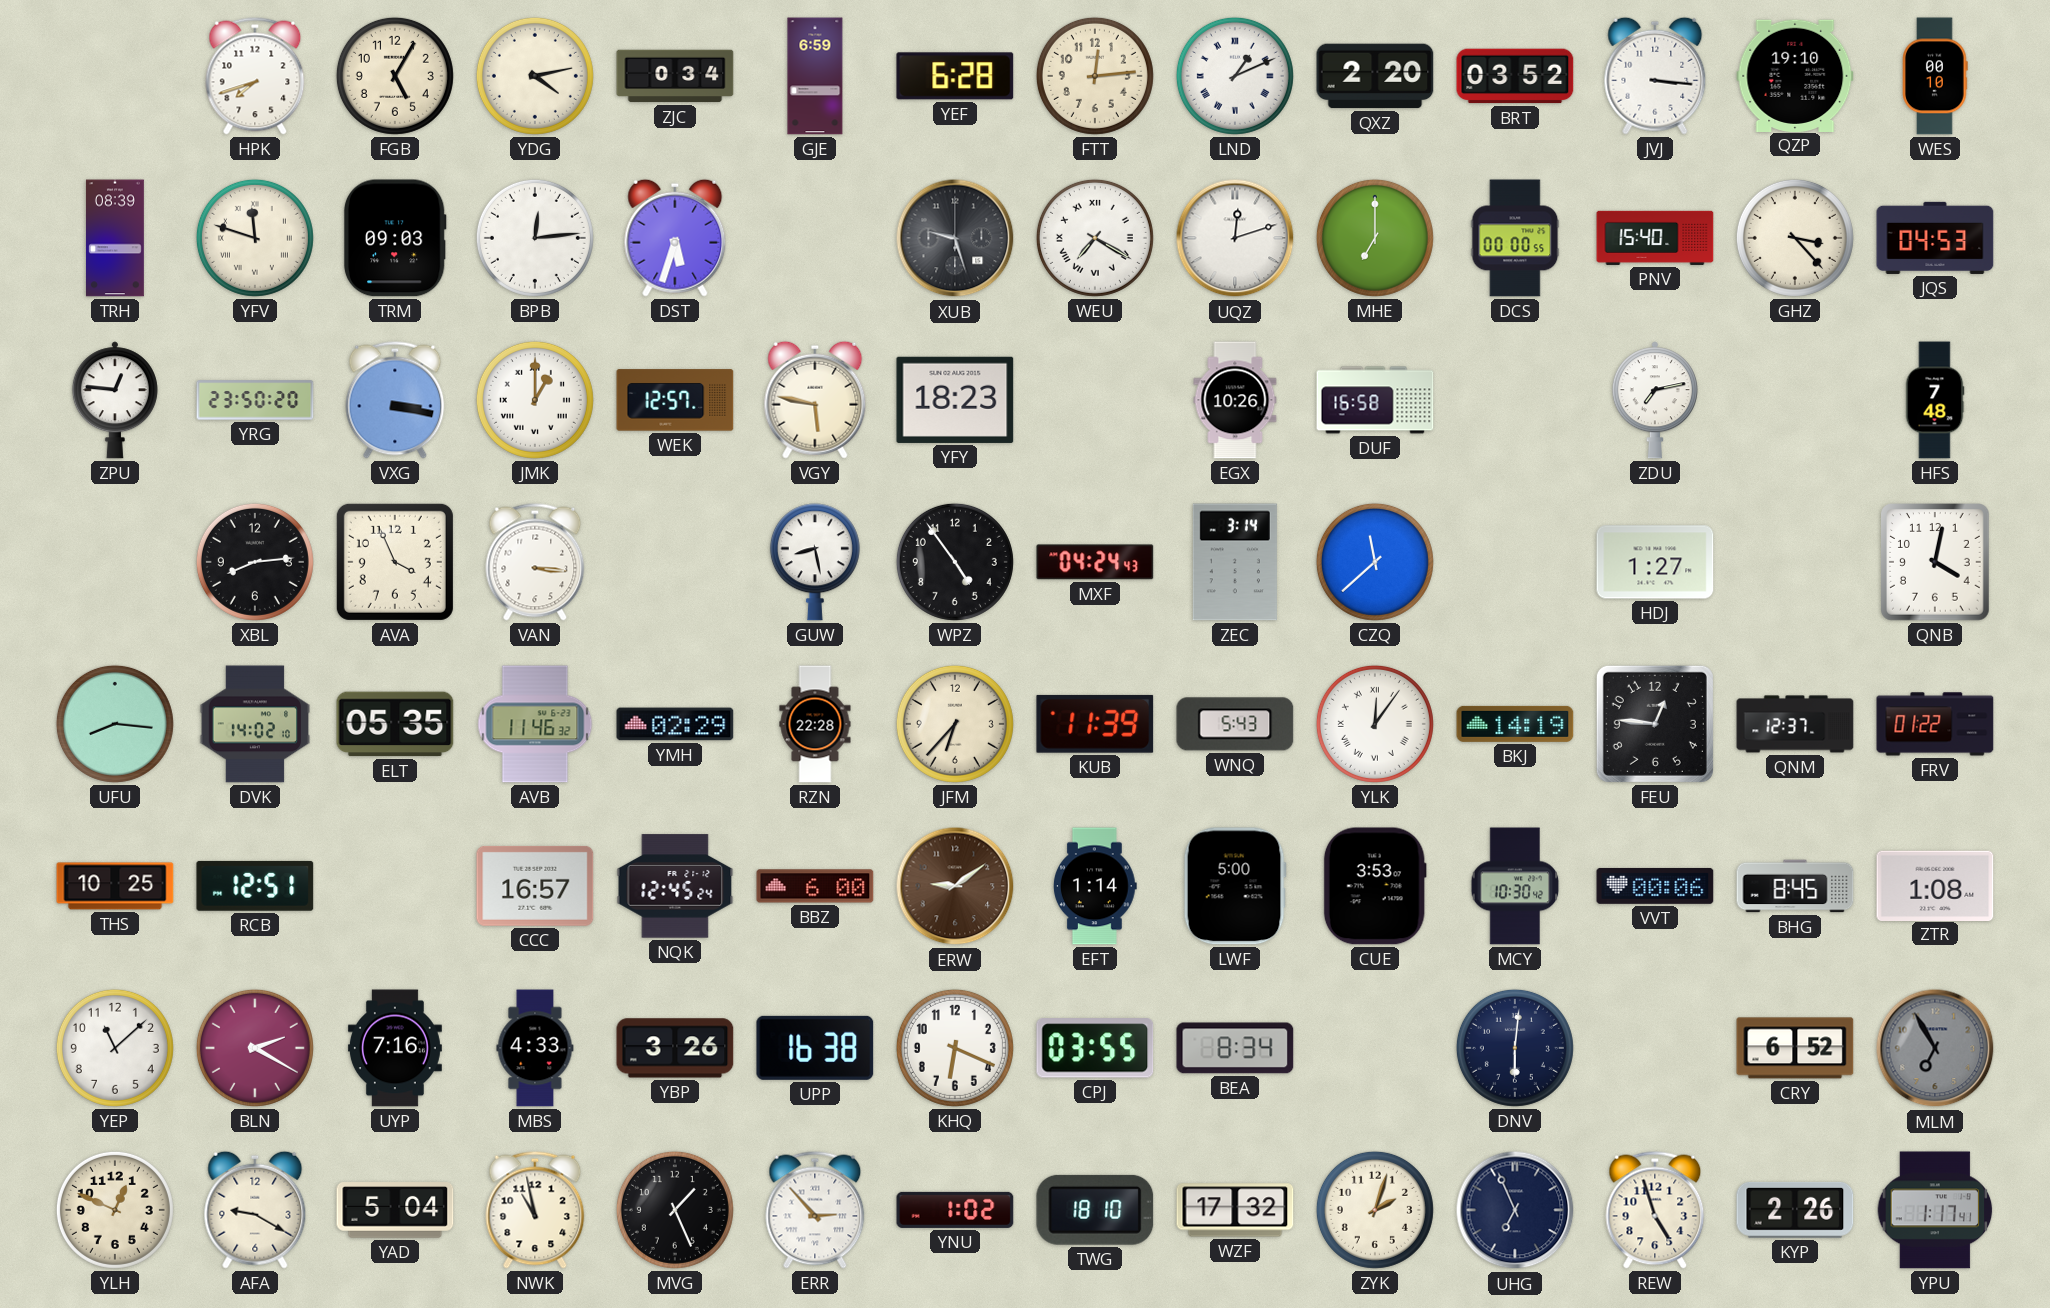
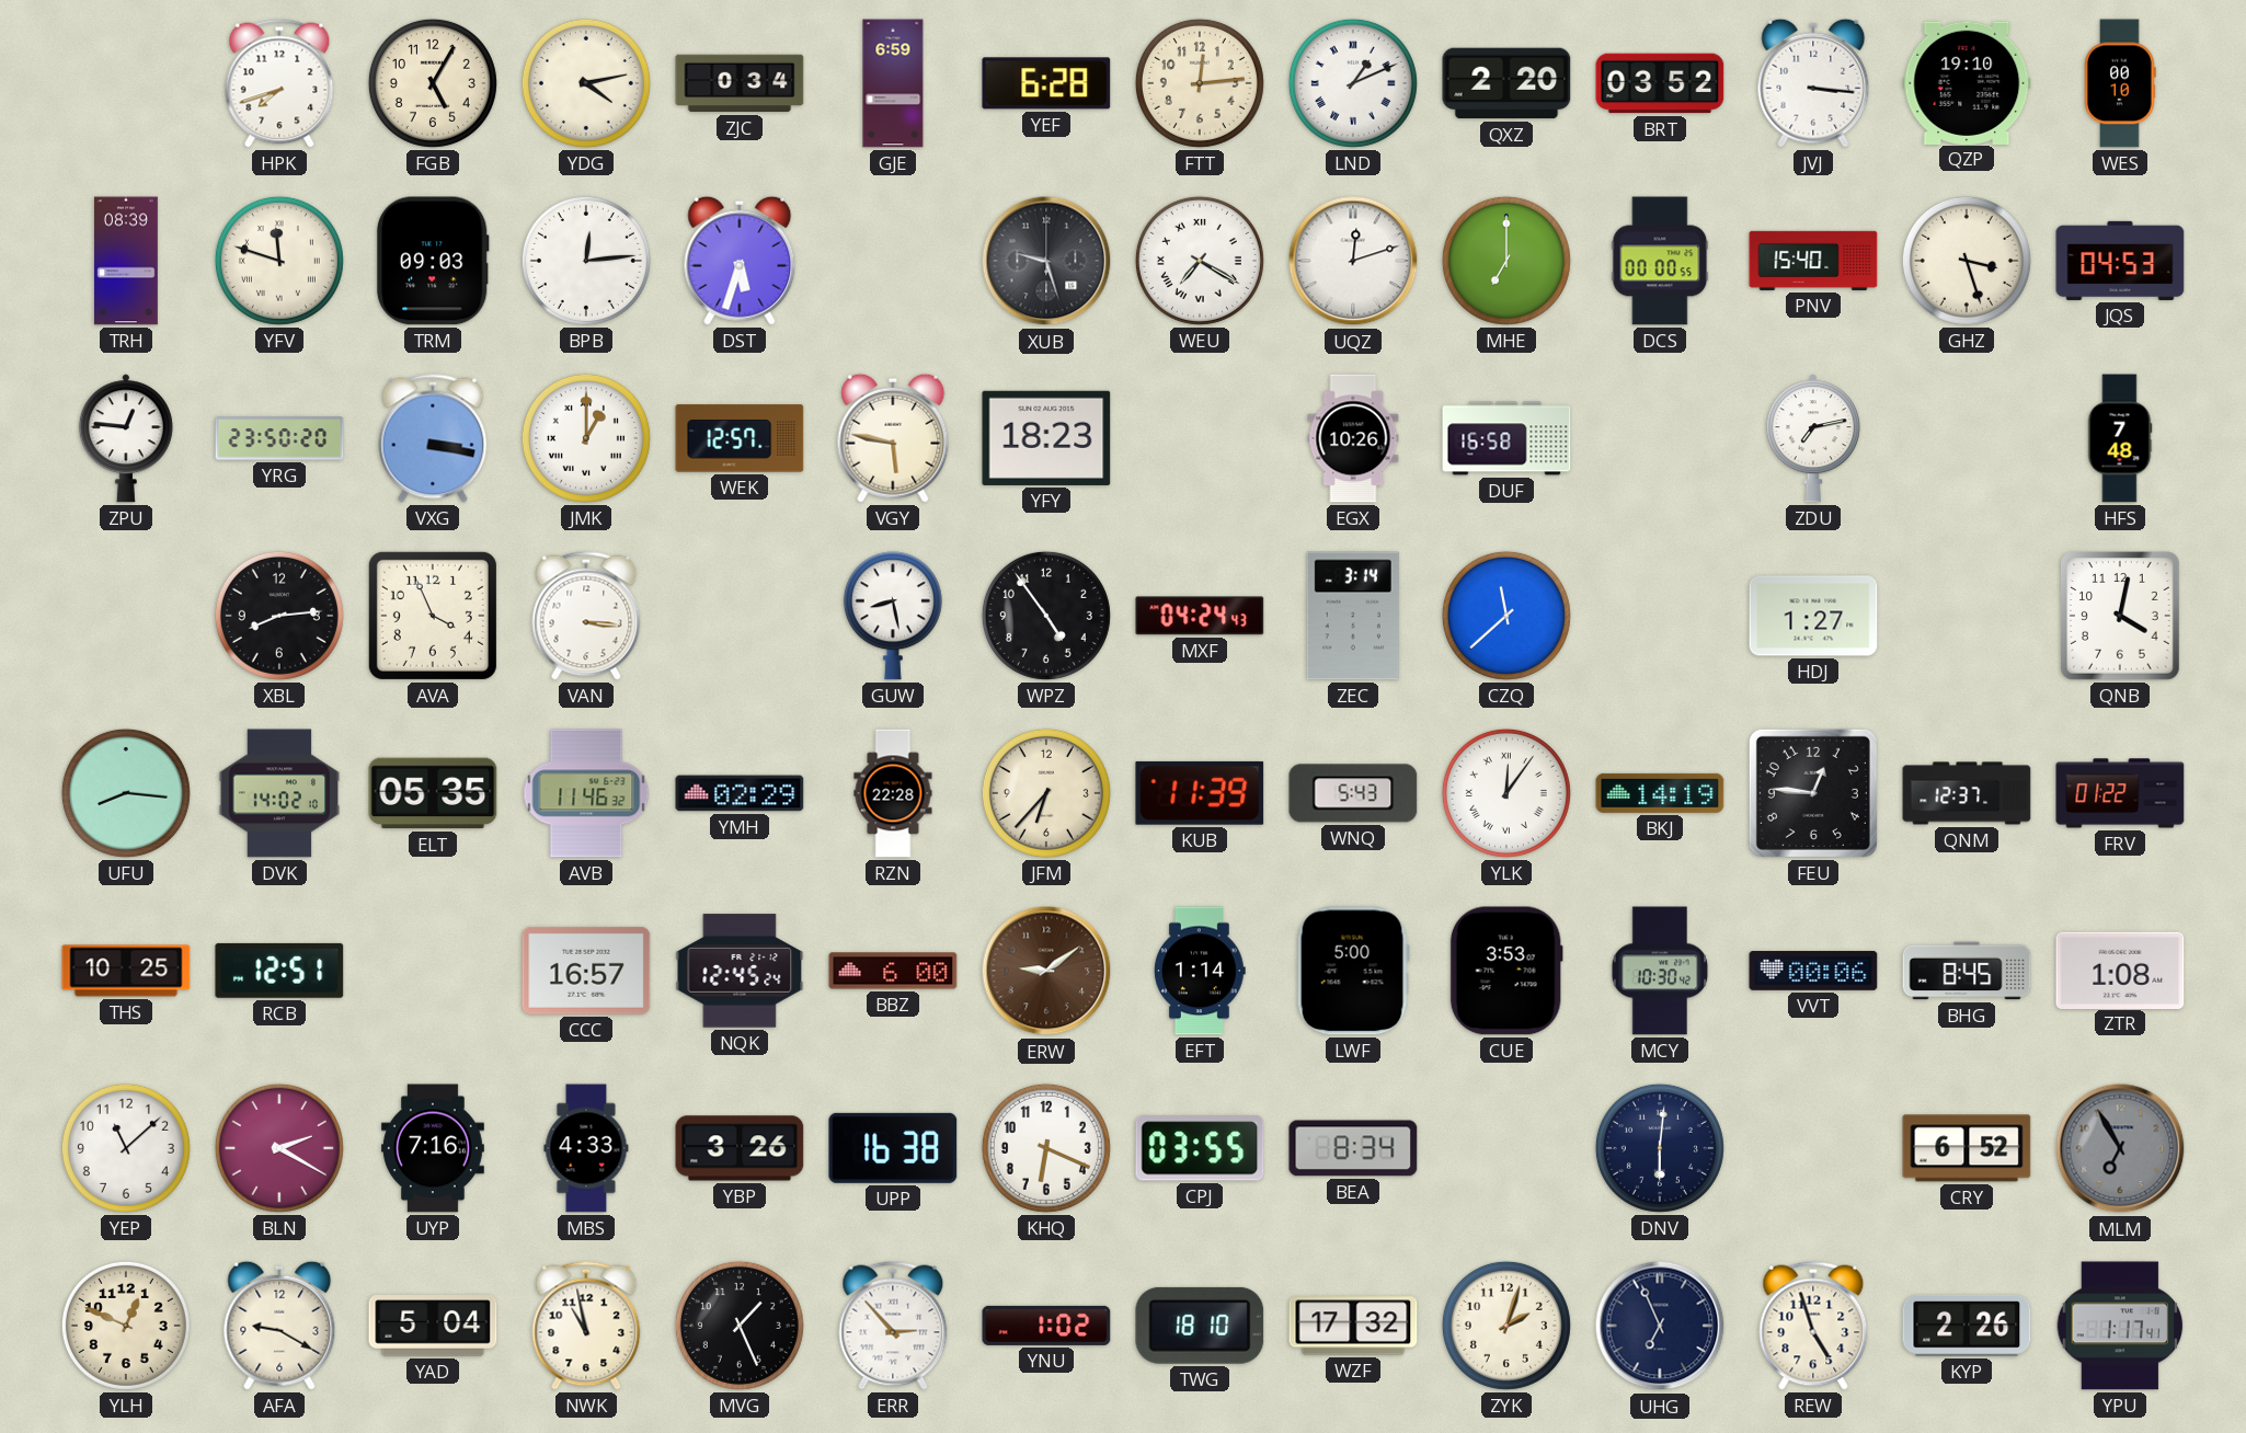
GHZ: 3:23 -> 3:27 (1967, 261)
